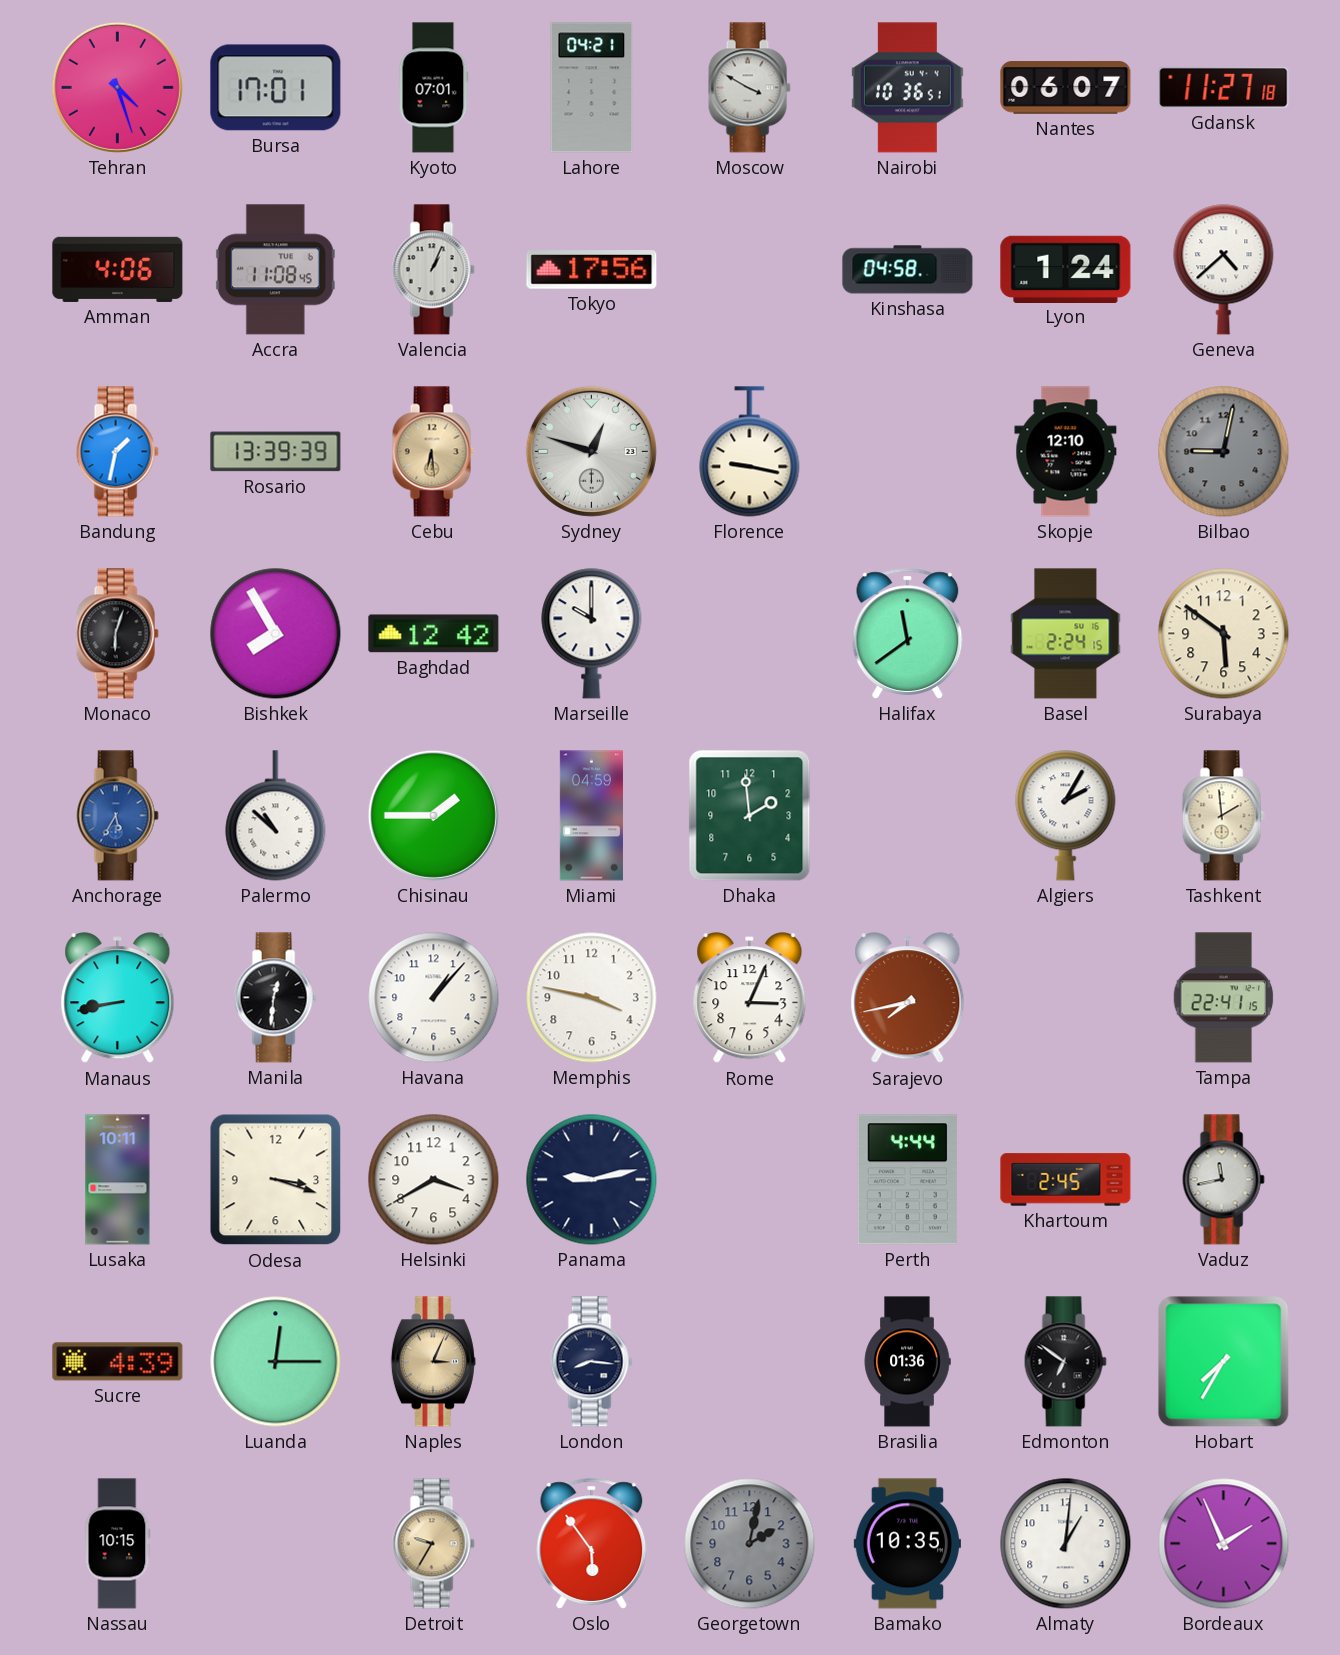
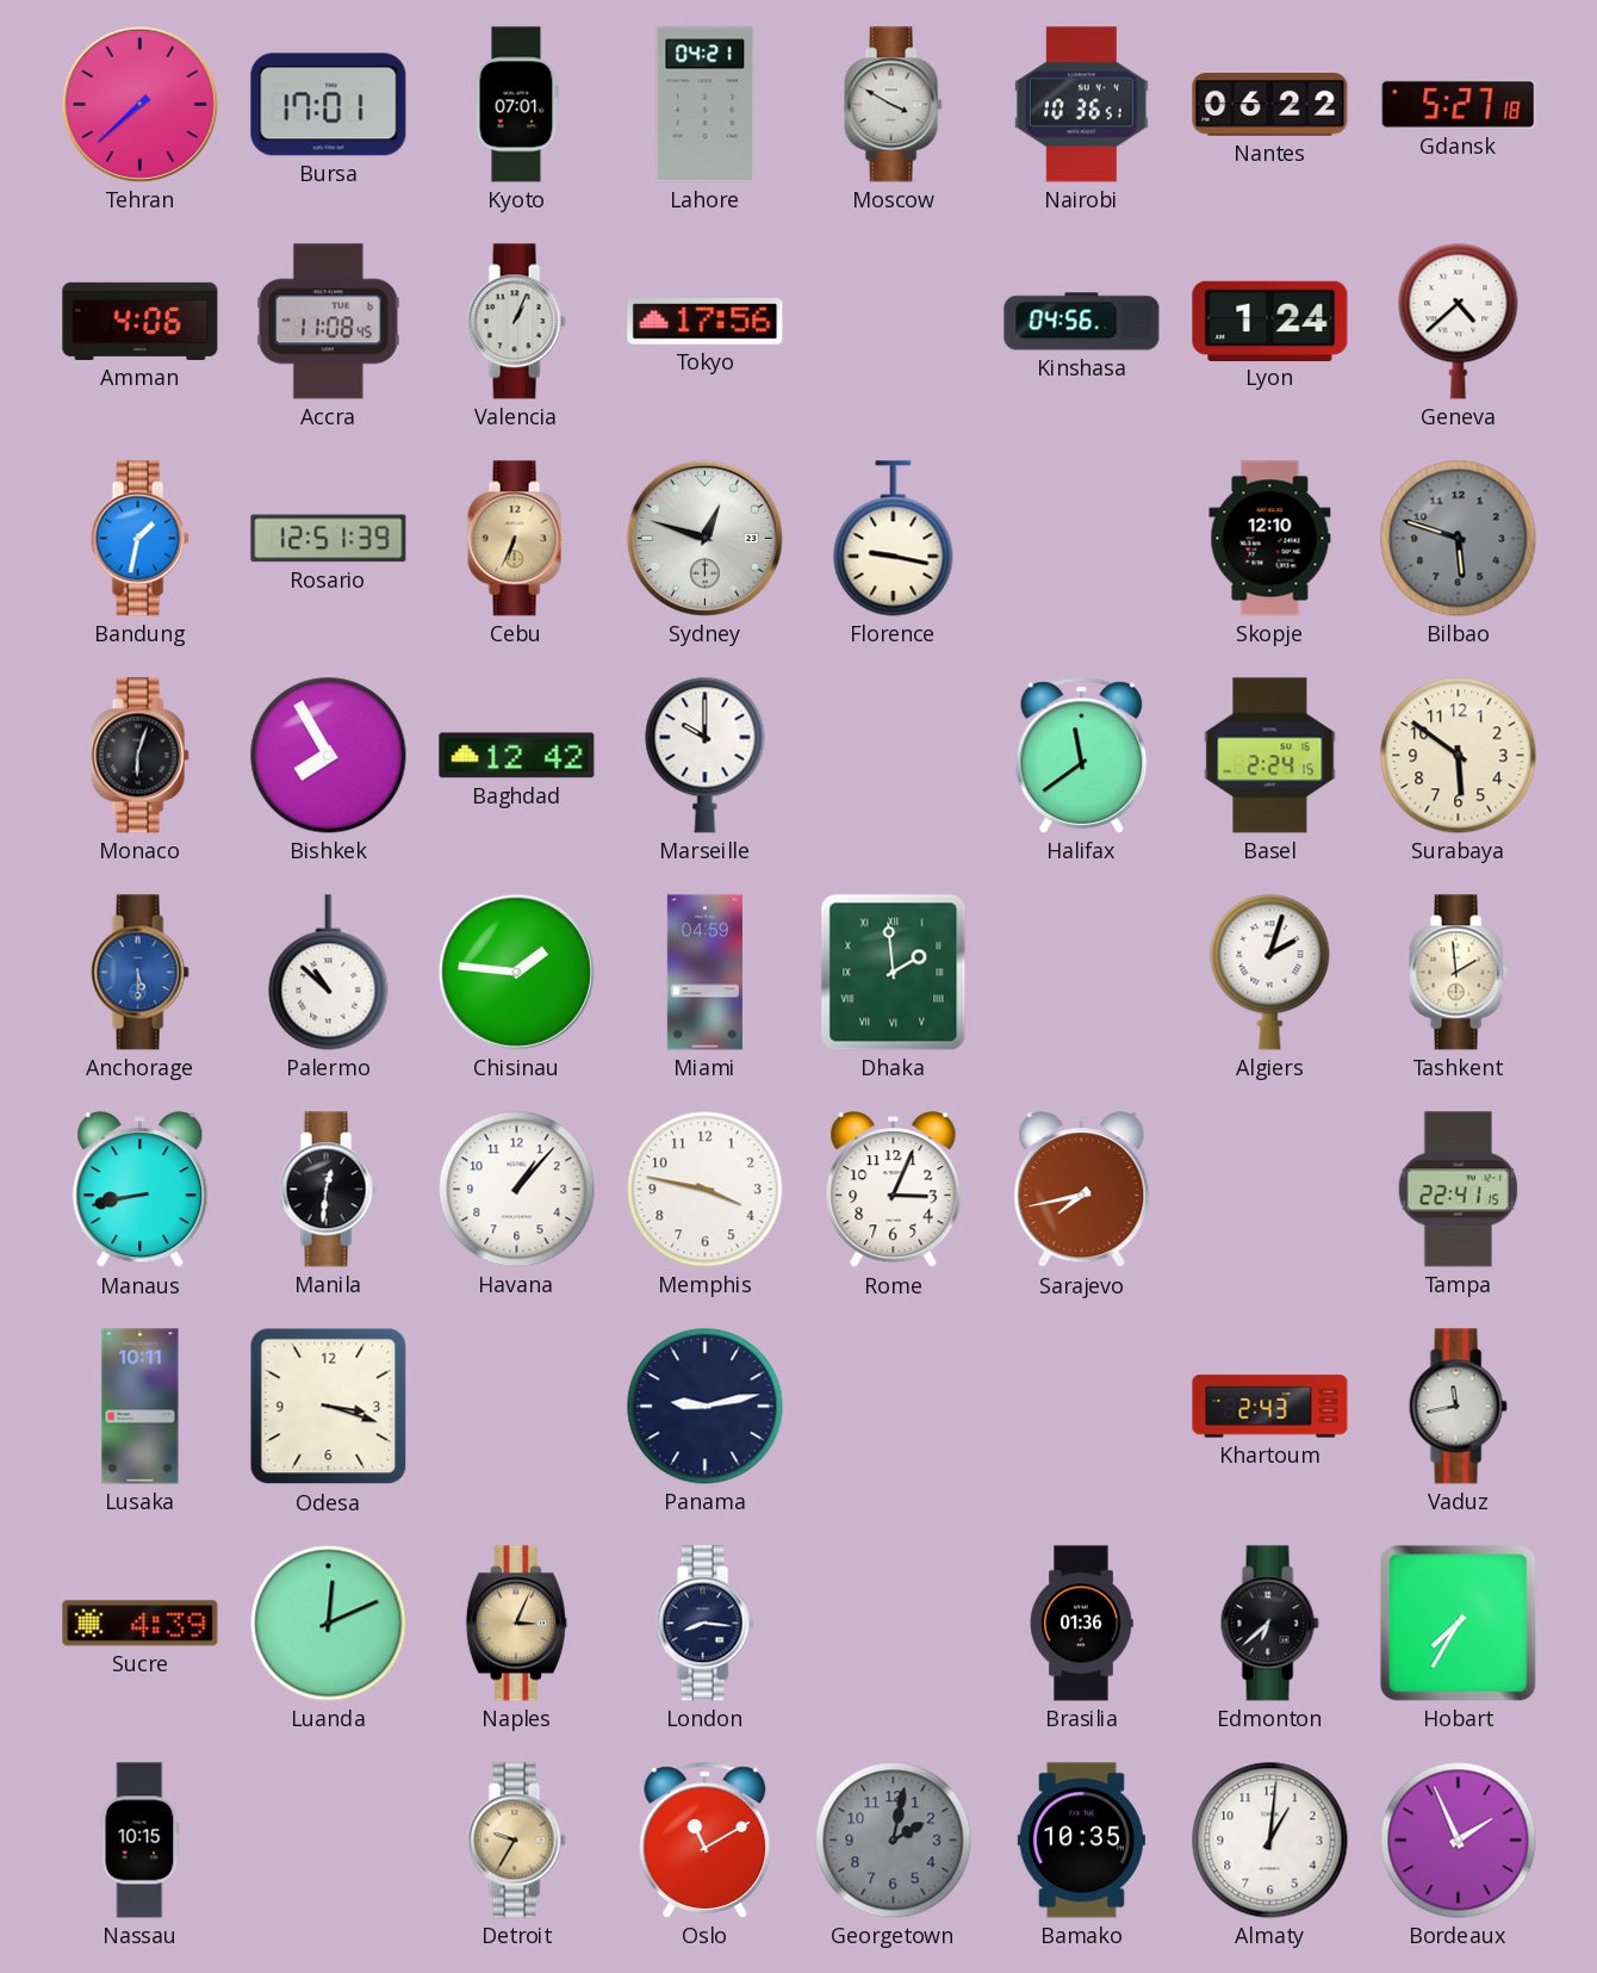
Tehran: 4:27 -> 7:38 (139, 104)
Nantes: 06:07 -> 06:22 (1270, 105)
Gdansk: 11:27 -> 5:27 (1459, 104)
Kinshasa: 04:58 -> 04:56 (1082, 322)
Rosario: 13:39 -> 12:51 (329, 539)
Cebu: 6:29 -> 6:34 (516, 539)
Bilbao: 9:02 -> 5:48 (1459, 539)
Anchorage: 5:35 -> 5:30 (139, 973)
Chisinau: 1:45 -> 1:46 (516, 972)
Dhaka numerals: Arabic -> Roman (894, 973)
Algiers: 2:05 -> 2:03 (1270, 973)
Helsinki: 3:40 -> none (434, 1180)
Perth: 4:44 -> none (907, 1180)
Khartoum: 2:45 -> 2:43 (1270, 1407)
Luanda: 12:15 -> 12:11 (329, 1624)
Edmonton: 6:51 -> 6:38 (1269, 1624)
Oslo: 5:54 -> 11:10 (706, 1841)
